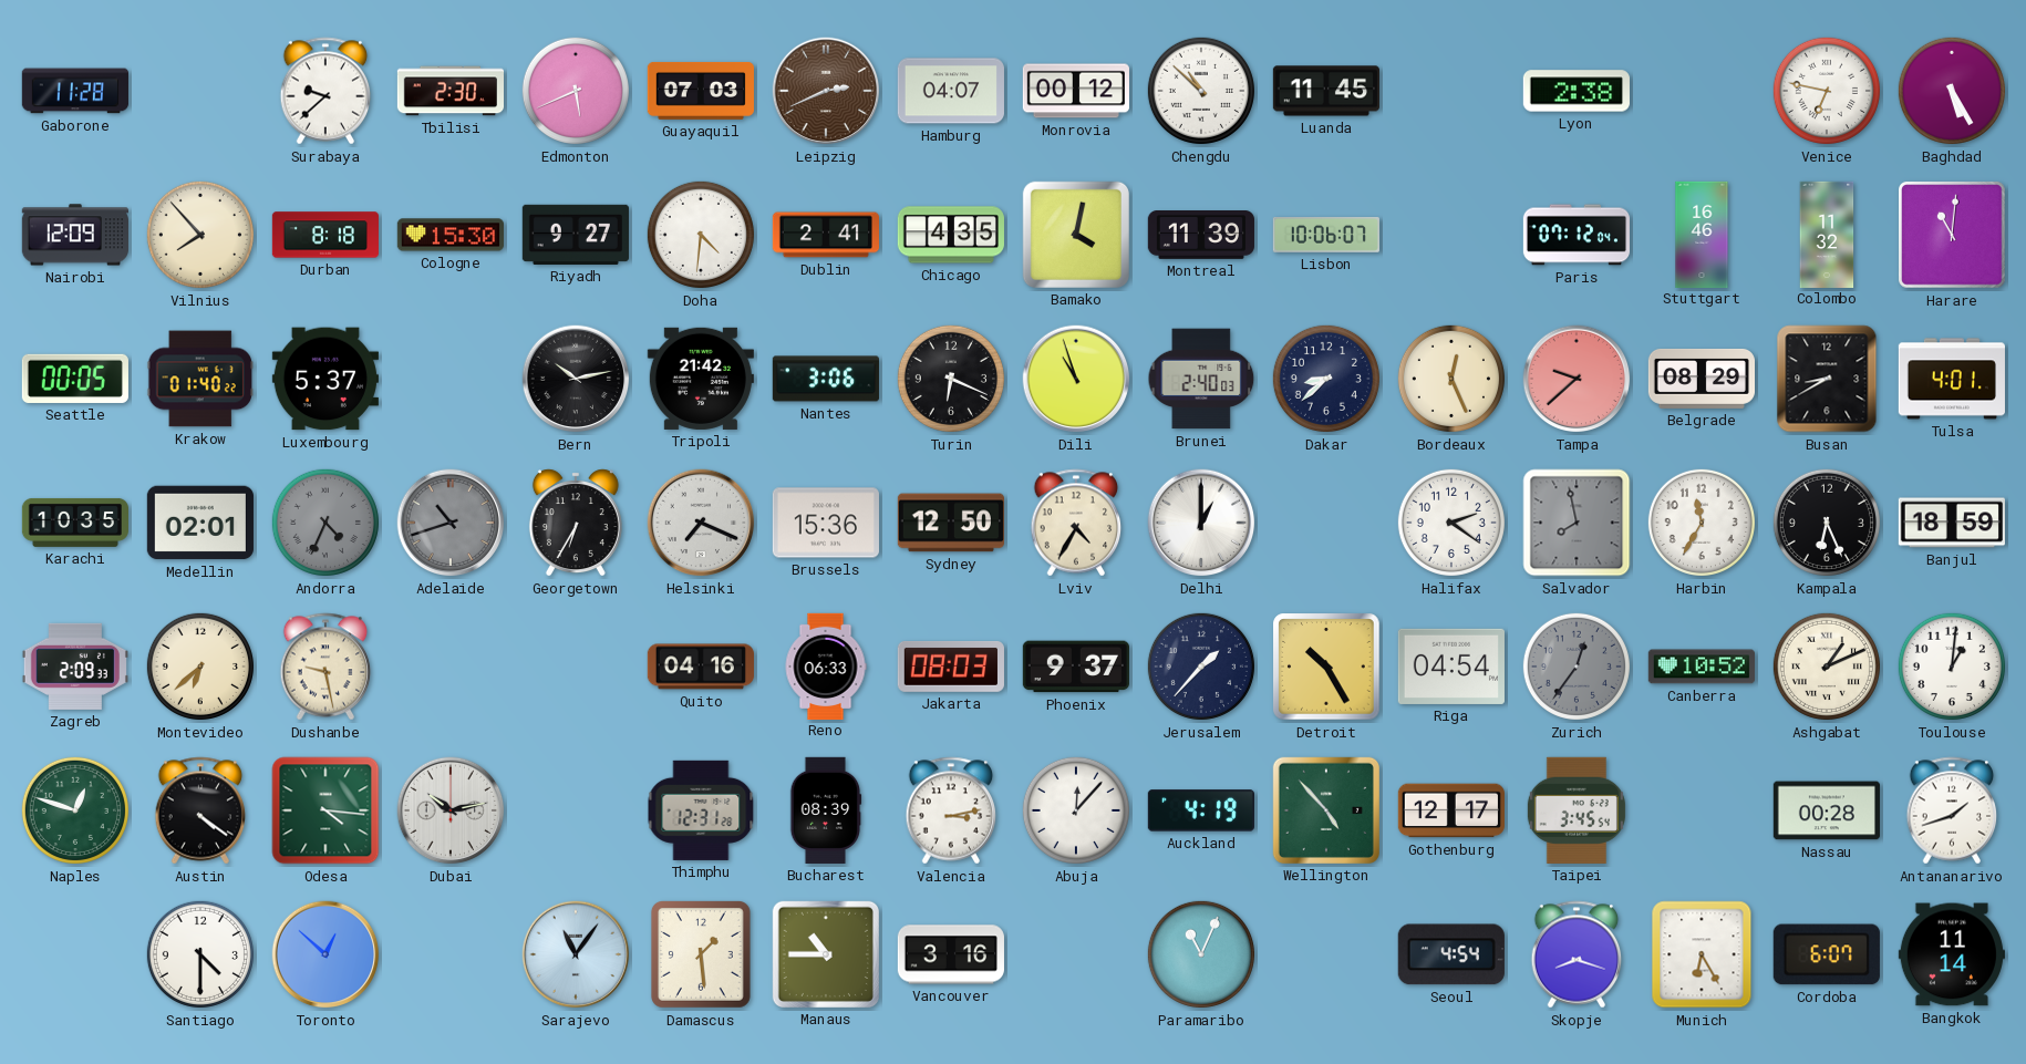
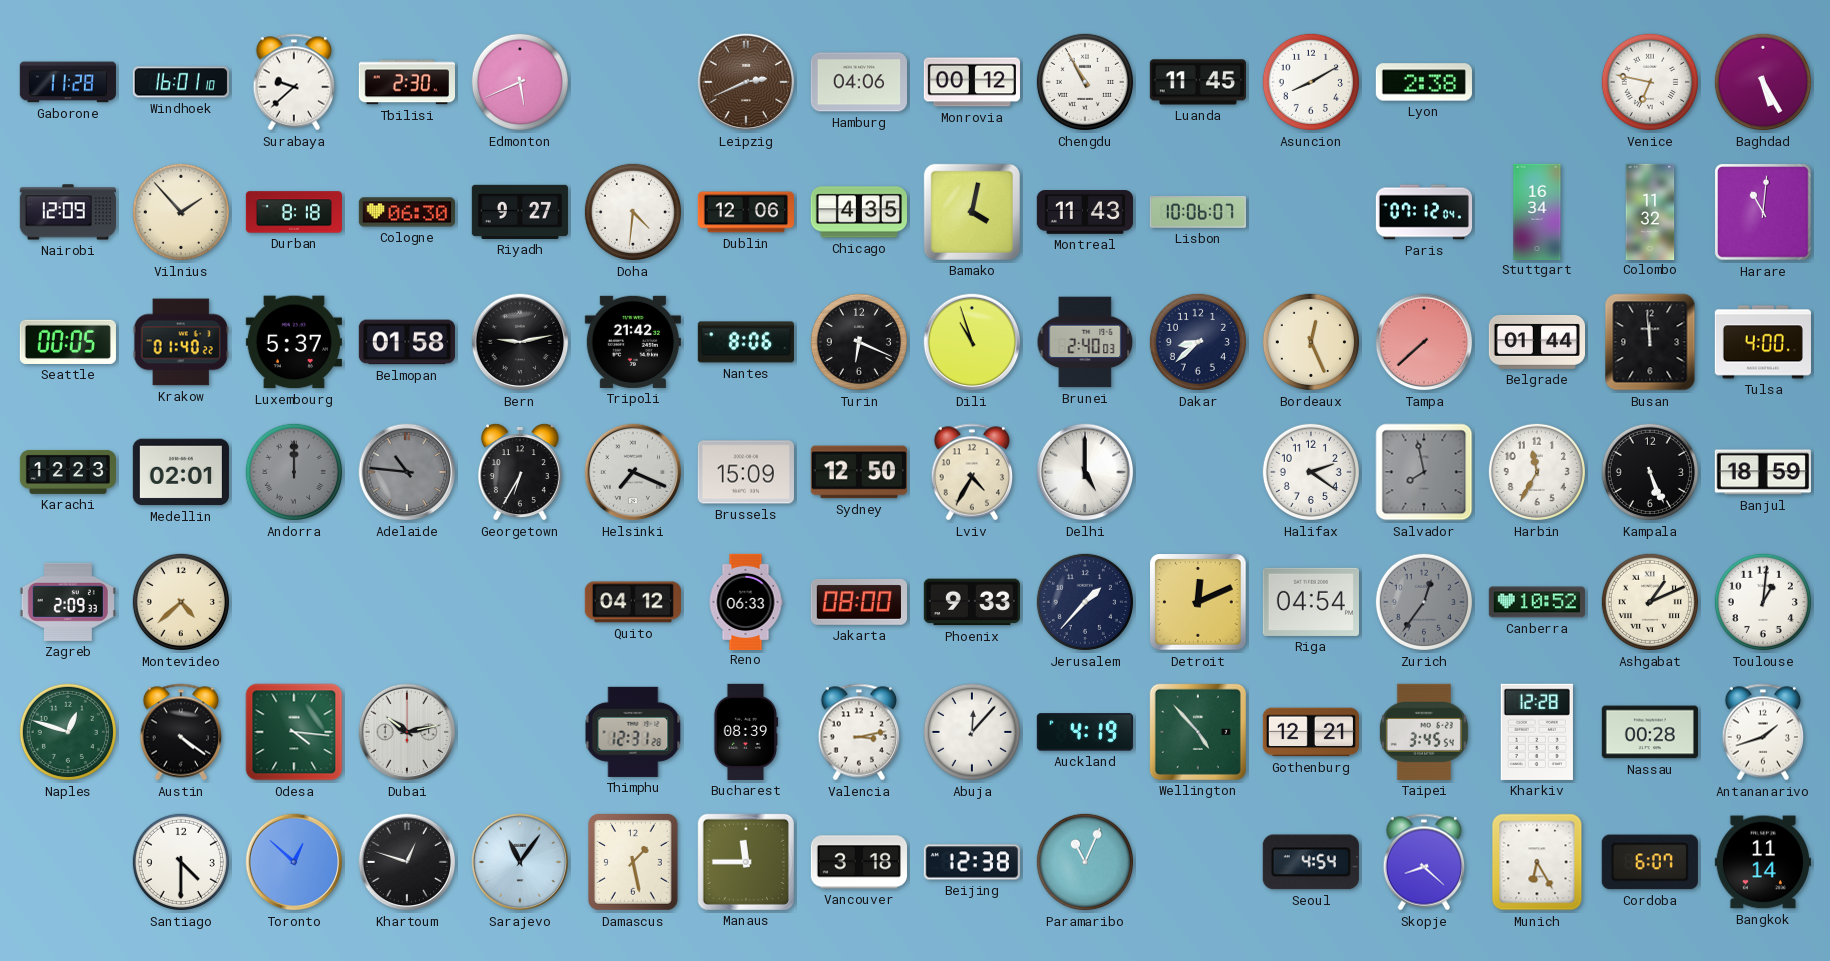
Windhoek: none -> 16:01 (181, 82)
Guayaquil: 07:03 -> none (701, 91)
Hamburg: 04:07 -> 04:06 (859, 82)
Chengdu: 10:52 -> 10:55 (1085, 82)
Asuncion: none -> 8:10 (1311, 82)
Vilnius: 7:53 -> 1:53 (181, 212)
Cologne: 15:30 -> 06:30 (407, 212)
Dublin: 2:41 -> 12:06 (745, 212)
Montreal: 11:39 -> 11:43 (1085, 213)
Stuttgart: 16:46 -> 16:34 (1537, 211)
Belmopan: none -> 01:58 (407, 342)
Bern: 10:13 -> 9:13 (520, 342)
Nantes: 3:06 -> 8:06 (746, 342)
Tampa: 9:38 -> 7:38 (1424, 342)
Belgrade: 08:29 -> 01:44 (1536, 342)
Busan: 8:40 -> 11:59 (1650, 342)
Tulsa: 4:01 -> 4:00 (1763, 342)
Karachi: 10:35 -> 12:23 (67, 472)
Andorra: 4:34 -> 12:00 (294, 472)
Adelaide: 10:42 -> 10:46 (407, 472)
Brussels: 15:36 -> 15:09 (746, 472)
Delhi: 1:00 -> 5:00 (1085, 472)
Kampala: 6:26 -> 5:26 (1650, 472)
Montevideo: 6:38 -> 4:38 (181, 602)
Dushanbe: 9:28 -> none (325, 667)
Quito: 04:16 -> 04:12 (633, 602)
Jakarta: 08:03 -> 08:00 (859, 603)
Phoenix: 9:37 -> 9:33 (972, 602)
Detroit: 10:25 -> 12:11 (1198, 602)
Gothenburg: 12:17 -> 12:21 (1311, 732)
Kharkiv: none -> 12:28 (1537, 732)
Khartoum: none -> 12:48 (407, 862)
Damascus: 1:29 -> 1:28 (633, 862)
Manaus: 10:45 -> 11:45 (746, 862)
Vancouver: 3:16 -> 3:18 (859, 862)
Beijing: none -> 12:38 (972, 862)
Skopje: 8:18 -> 8:22 (1424, 862)
